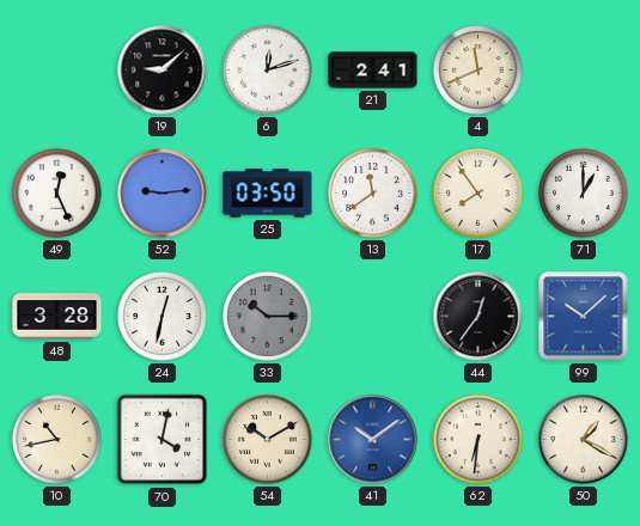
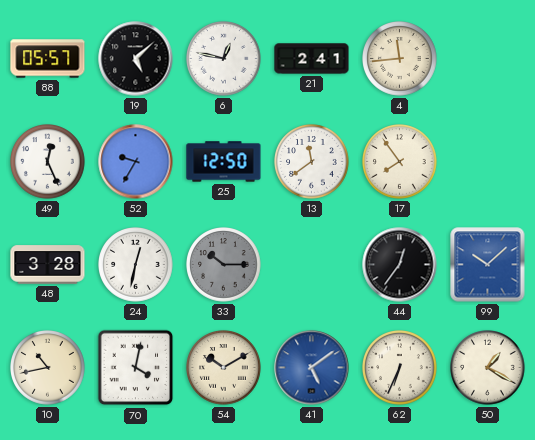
88: none -> 05:57 (48, 59)
19: 9:08 -> 5:08 (136, 59)
6: 12:12 -> 12:47 (224, 59)
4: 11:41 -> 11:44 (400, 59)
52: 9:14 -> 9:35 (136, 162)
25: 03:50 -> 12:50 (224, 162)
71: 1:00 -> none (584, 194)
41: 10:09 -> 5:09 (312, 368)
62: 6:31 -> 6:34 (400, 368)
